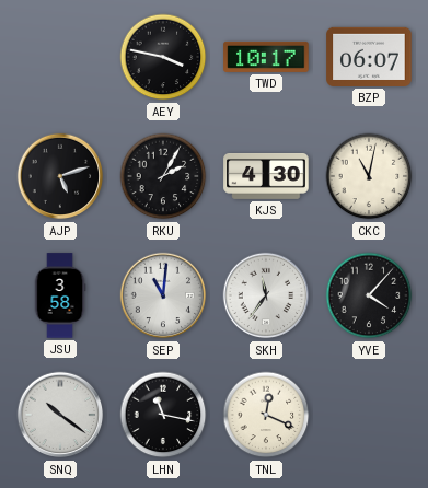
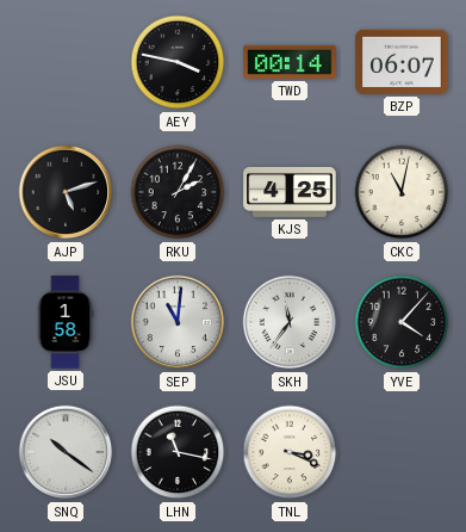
TWD: 10:17 -> 00:14 (290, 62)
KJS: 4:30 -> 4:25 (290, 193)
JSU: 3:58 -> 1:58 (66, 322)
TNL: 12:19 -> 3:19 (290, 452)
